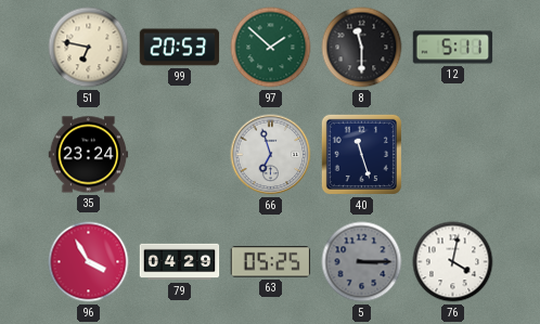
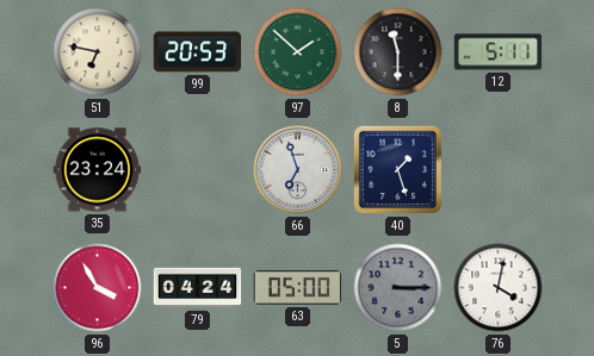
40: 11:27 -> 1:27 (397, 169)
79: 04:29 -> 04:24 (198, 288)
63: 05:25 -> 05:00 (298, 288)
